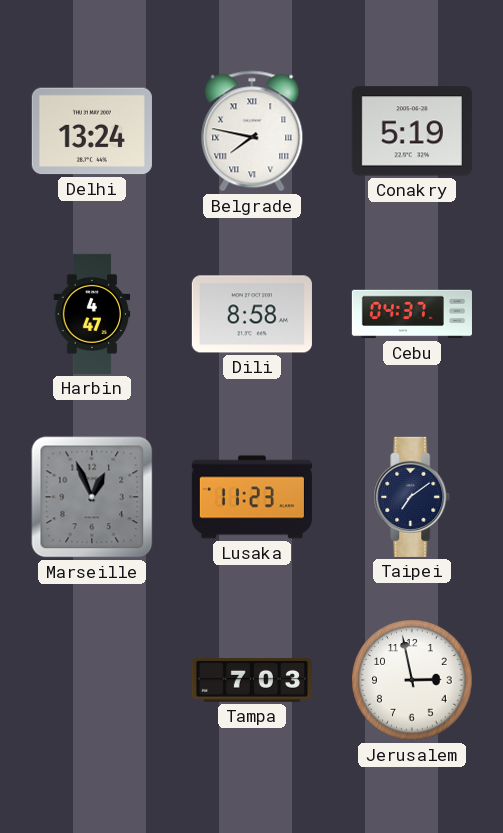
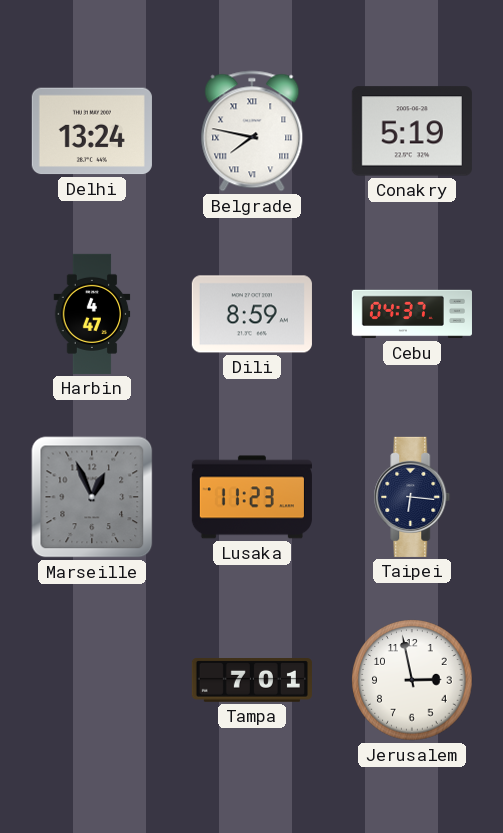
Dili: 8:58 -> 8:59 (252, 314)
Taipei: 7:09 -> 6:16 (412, 497)
Tampa: 7:03 -> 7:01 (252, 681)
